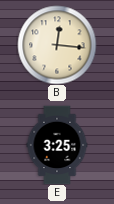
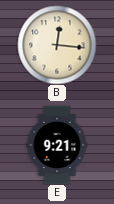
E: 3:25 -> 9:21 (57, 145)
